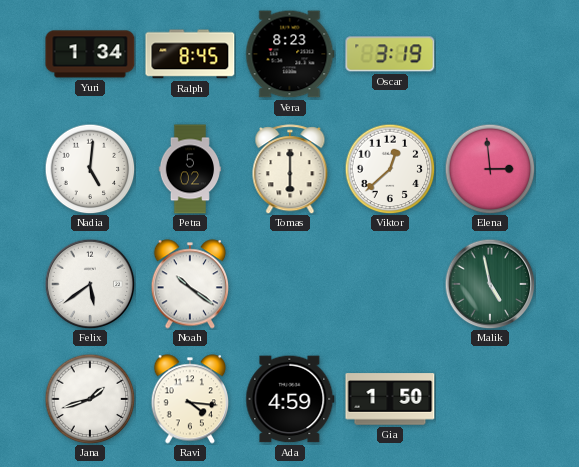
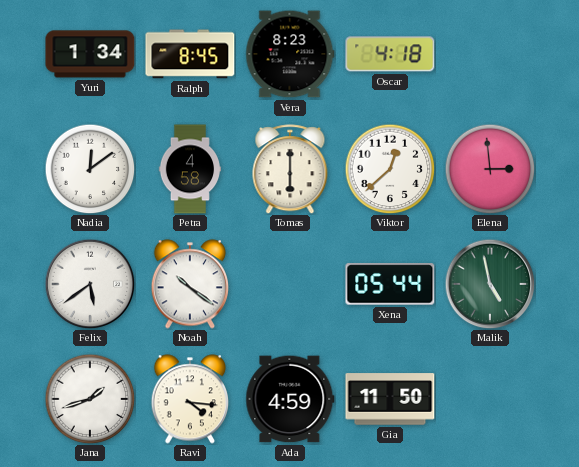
Oscar: 3:19 -> 4:18 (390, 54)
Nadia: 5:01 -> 12:09 (90, 169)
Petra: 5:02 -> 4:58 (190, 169)
Xena: none -> 05:44 (390, 284)
Gia: 1:50 -> 11:50 (390, 399)
